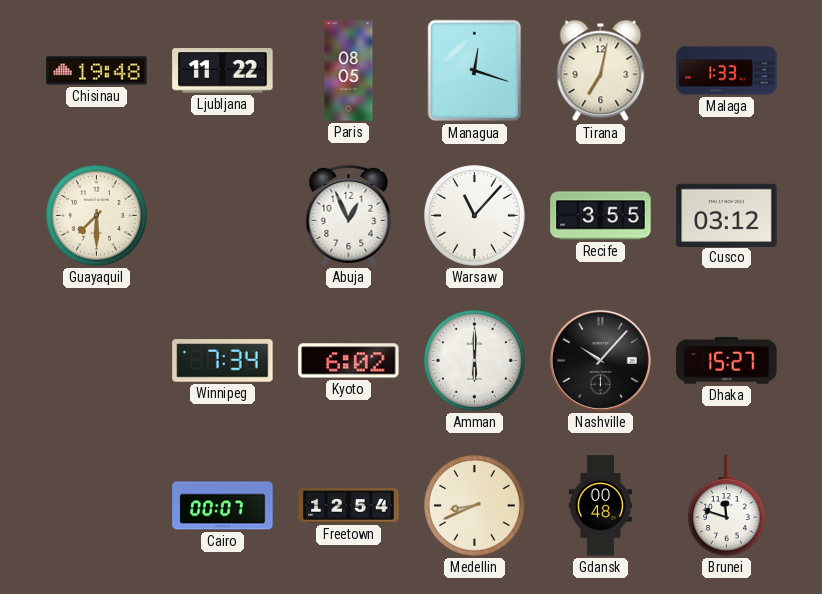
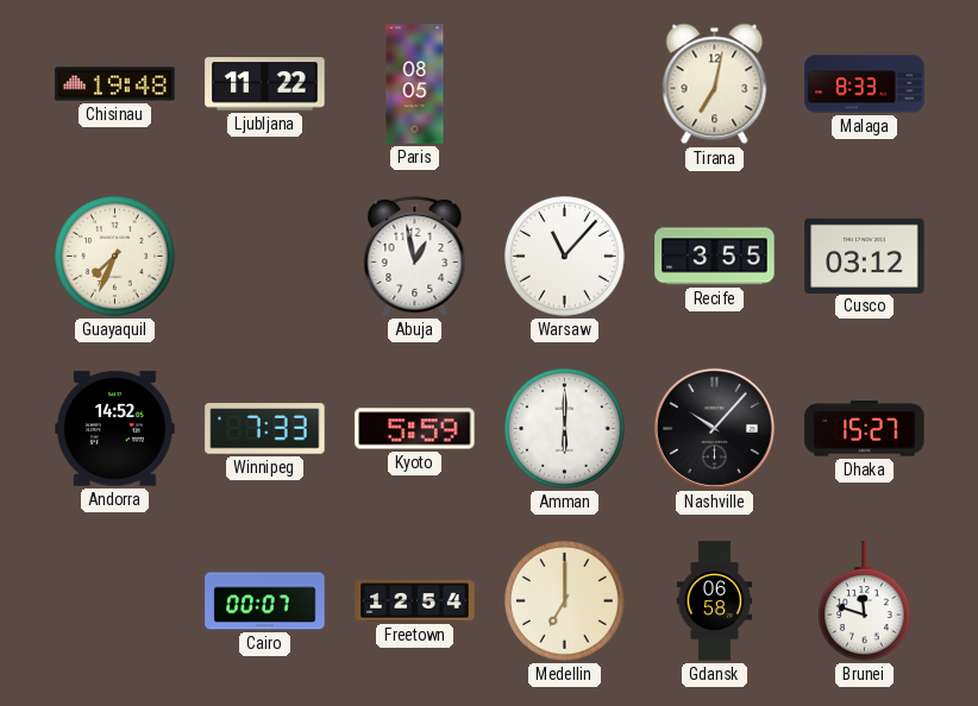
Managua: 12:18 -> none (475, 71)
Malaga: 1:33 -> 8:33 (865, 84)
Guayaquil: 7:30 -> 7:34 (115, 257)
Abuja: 12:56 -> 12:58 (415, 256)
Andorra: none -> 14:52 (115, 429)
Winnipeg: 7:34 -> 7:33 (265, 429)
Kyoto: 6:02 -> 5:59 (415, 429)
Medellin: 8:41 -> 7:00 (565, 601)
Gdansk: 00:48 -> 06:58 (715, 601)
